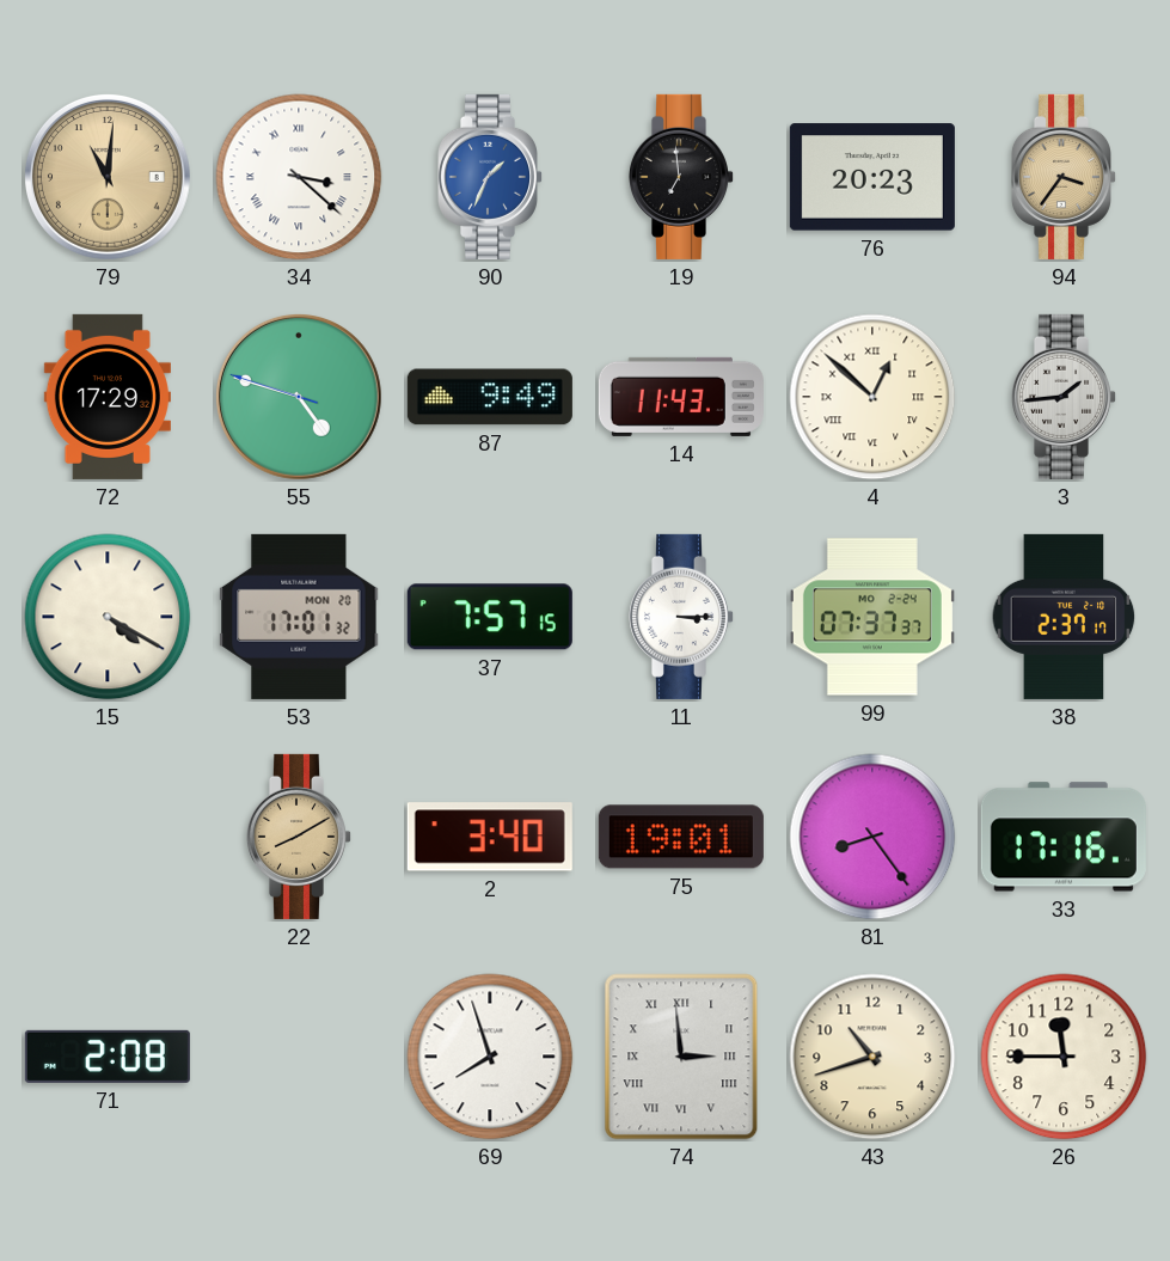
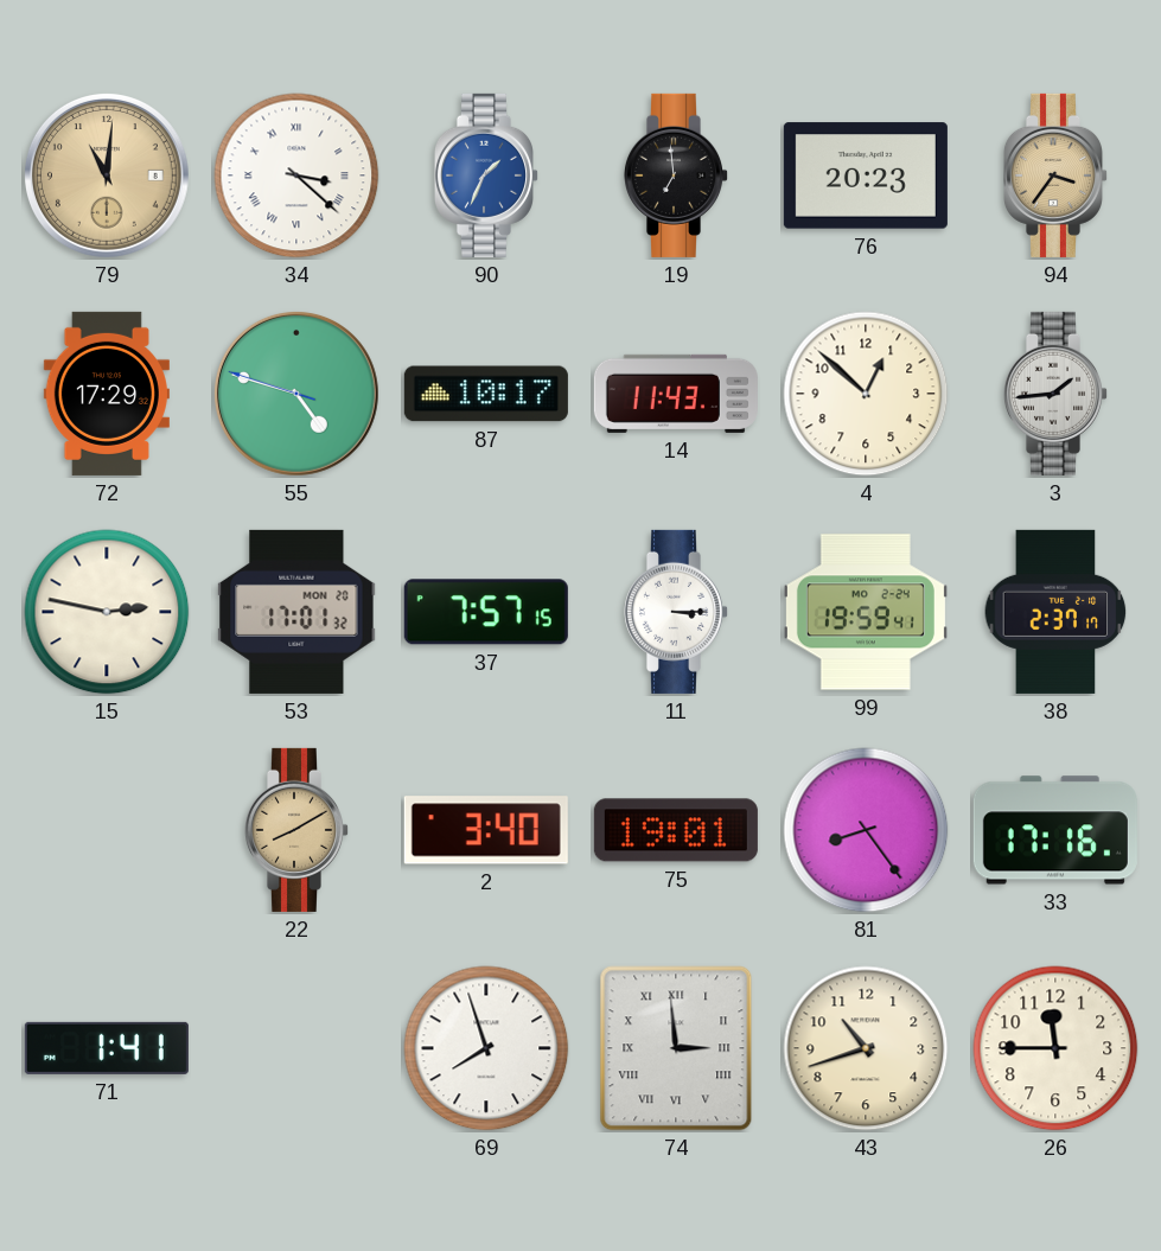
87: 9:49 -> 10:17 (486, 394)
4 numerals: Roman -> Arabic (866, 394)
15: 4:20 -> 2:47 (107, 612)
99: 07:37 -> 19:59 (866, 612)
71: 2:08 -> 1:41 (107, 1048)
